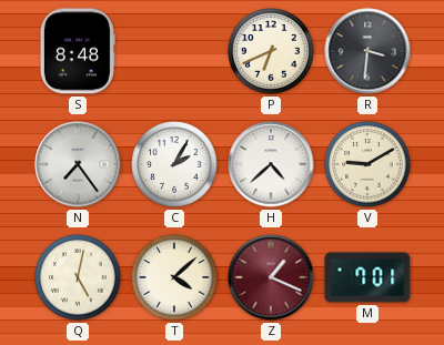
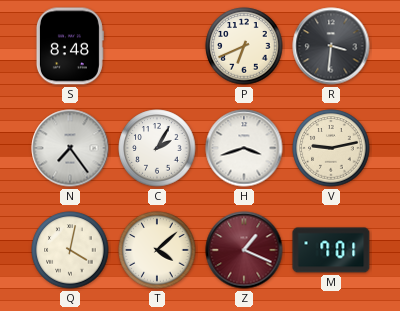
H: 4:38 -> 3:42 (244, 148)
V: 9:10 -> 9:13 (331, 148)
Q: 5:02 -> 4:02 (70, 250)
